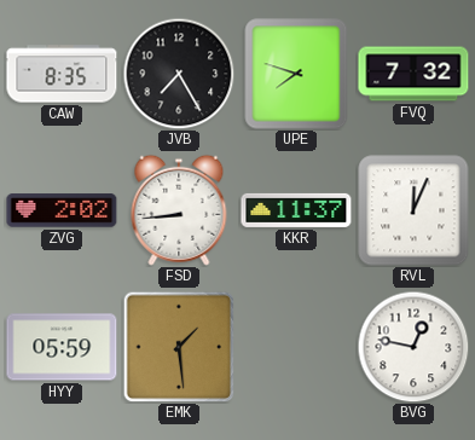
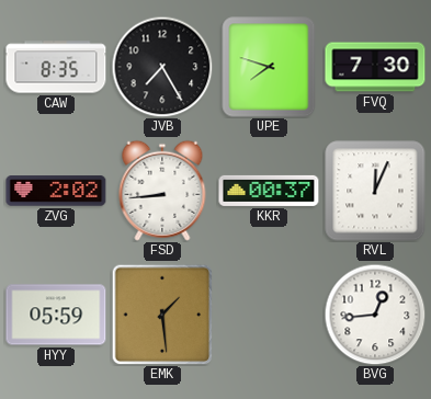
FVQ: 7:32 -> 7:30 (375, 67)
KKR: 11:37 -> 00:37 (269, 191)
BVG: 12:47 -> 12:44 (375, 315)
